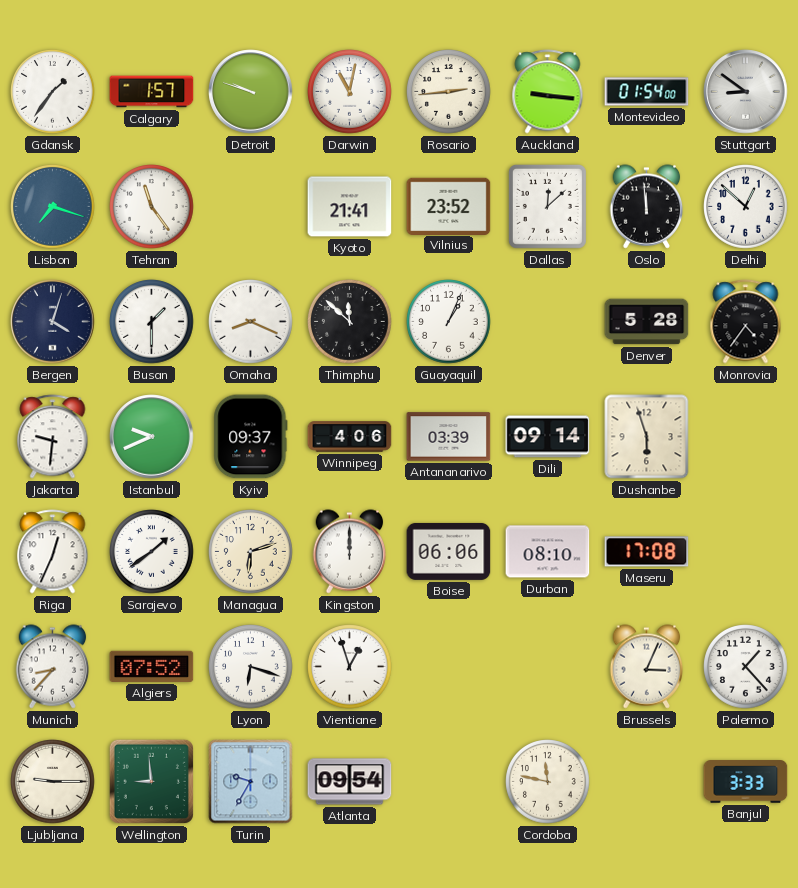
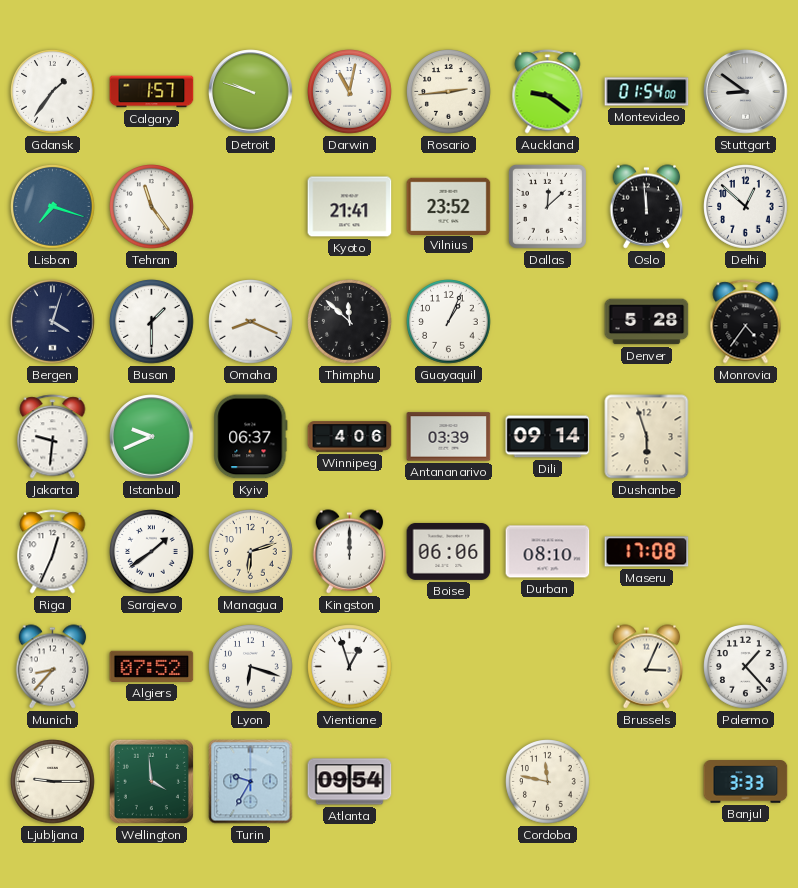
Auckland: 9:16 -> 9:21 (548, 92)
Kyiv: 09:37 -> 06:37 (251, 437)
Wellington: 8:59 -> 3:59 (151, 781)
